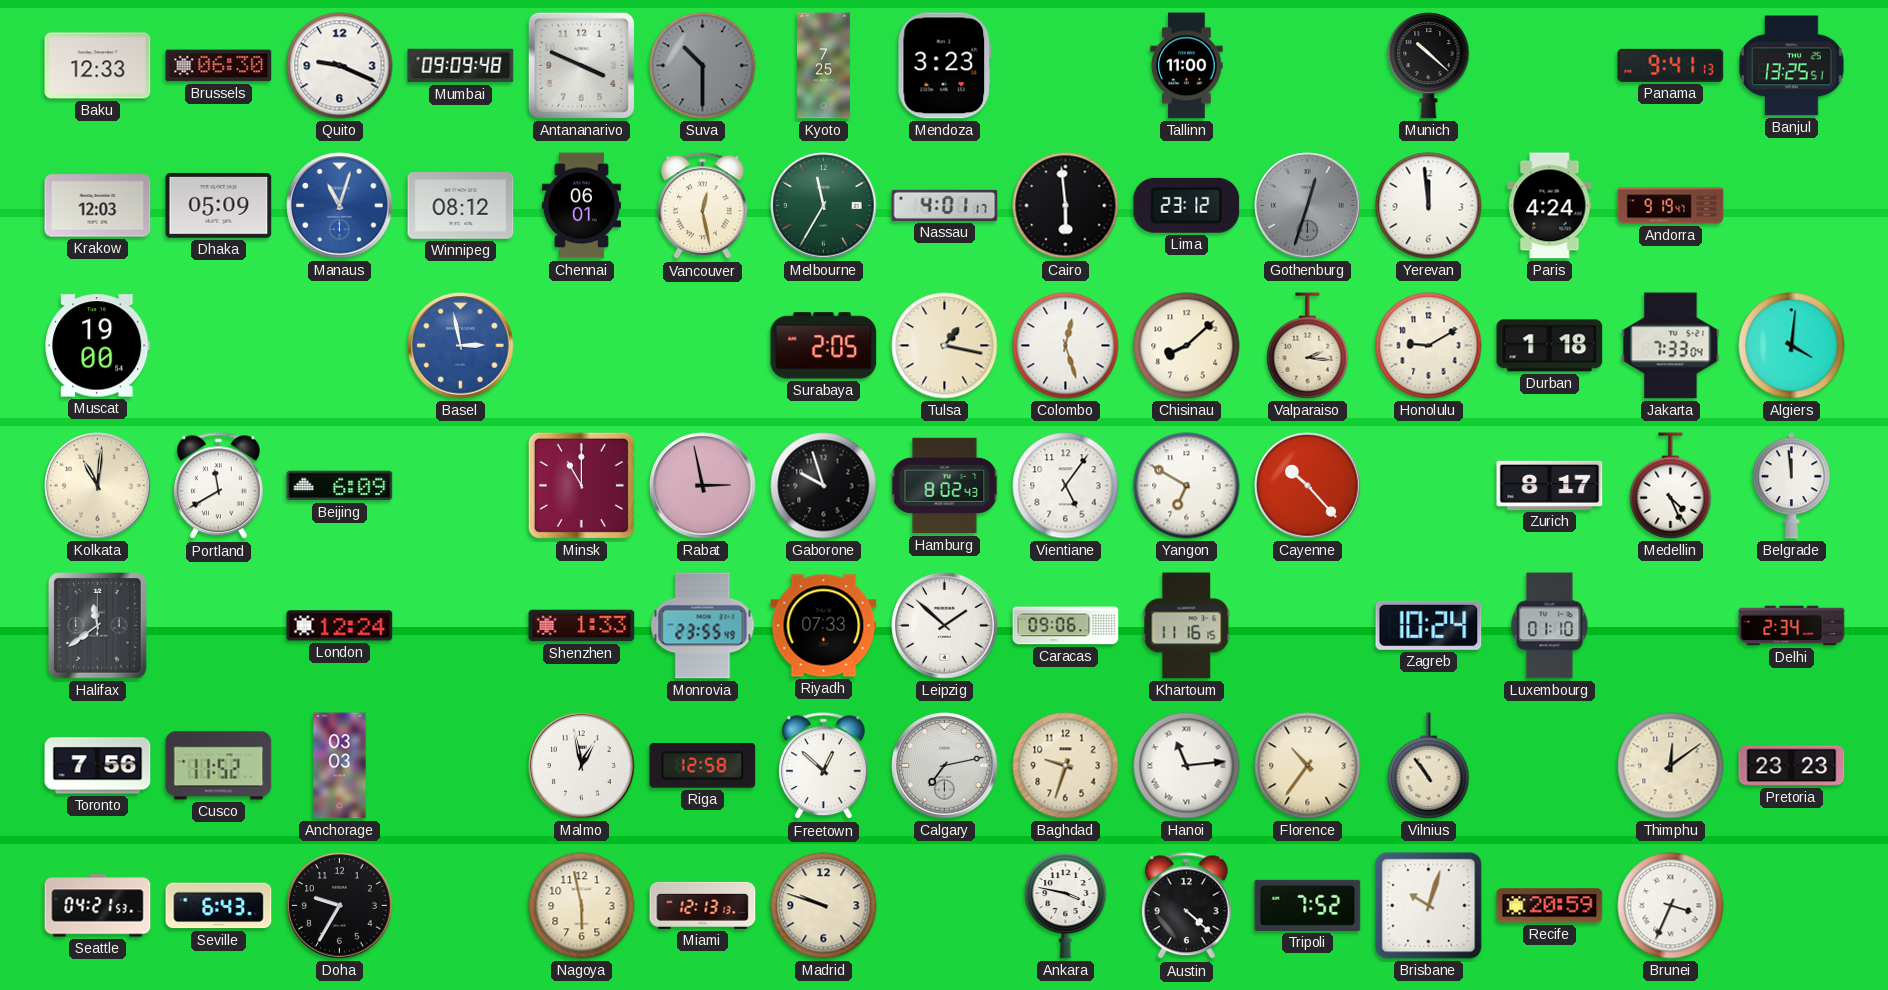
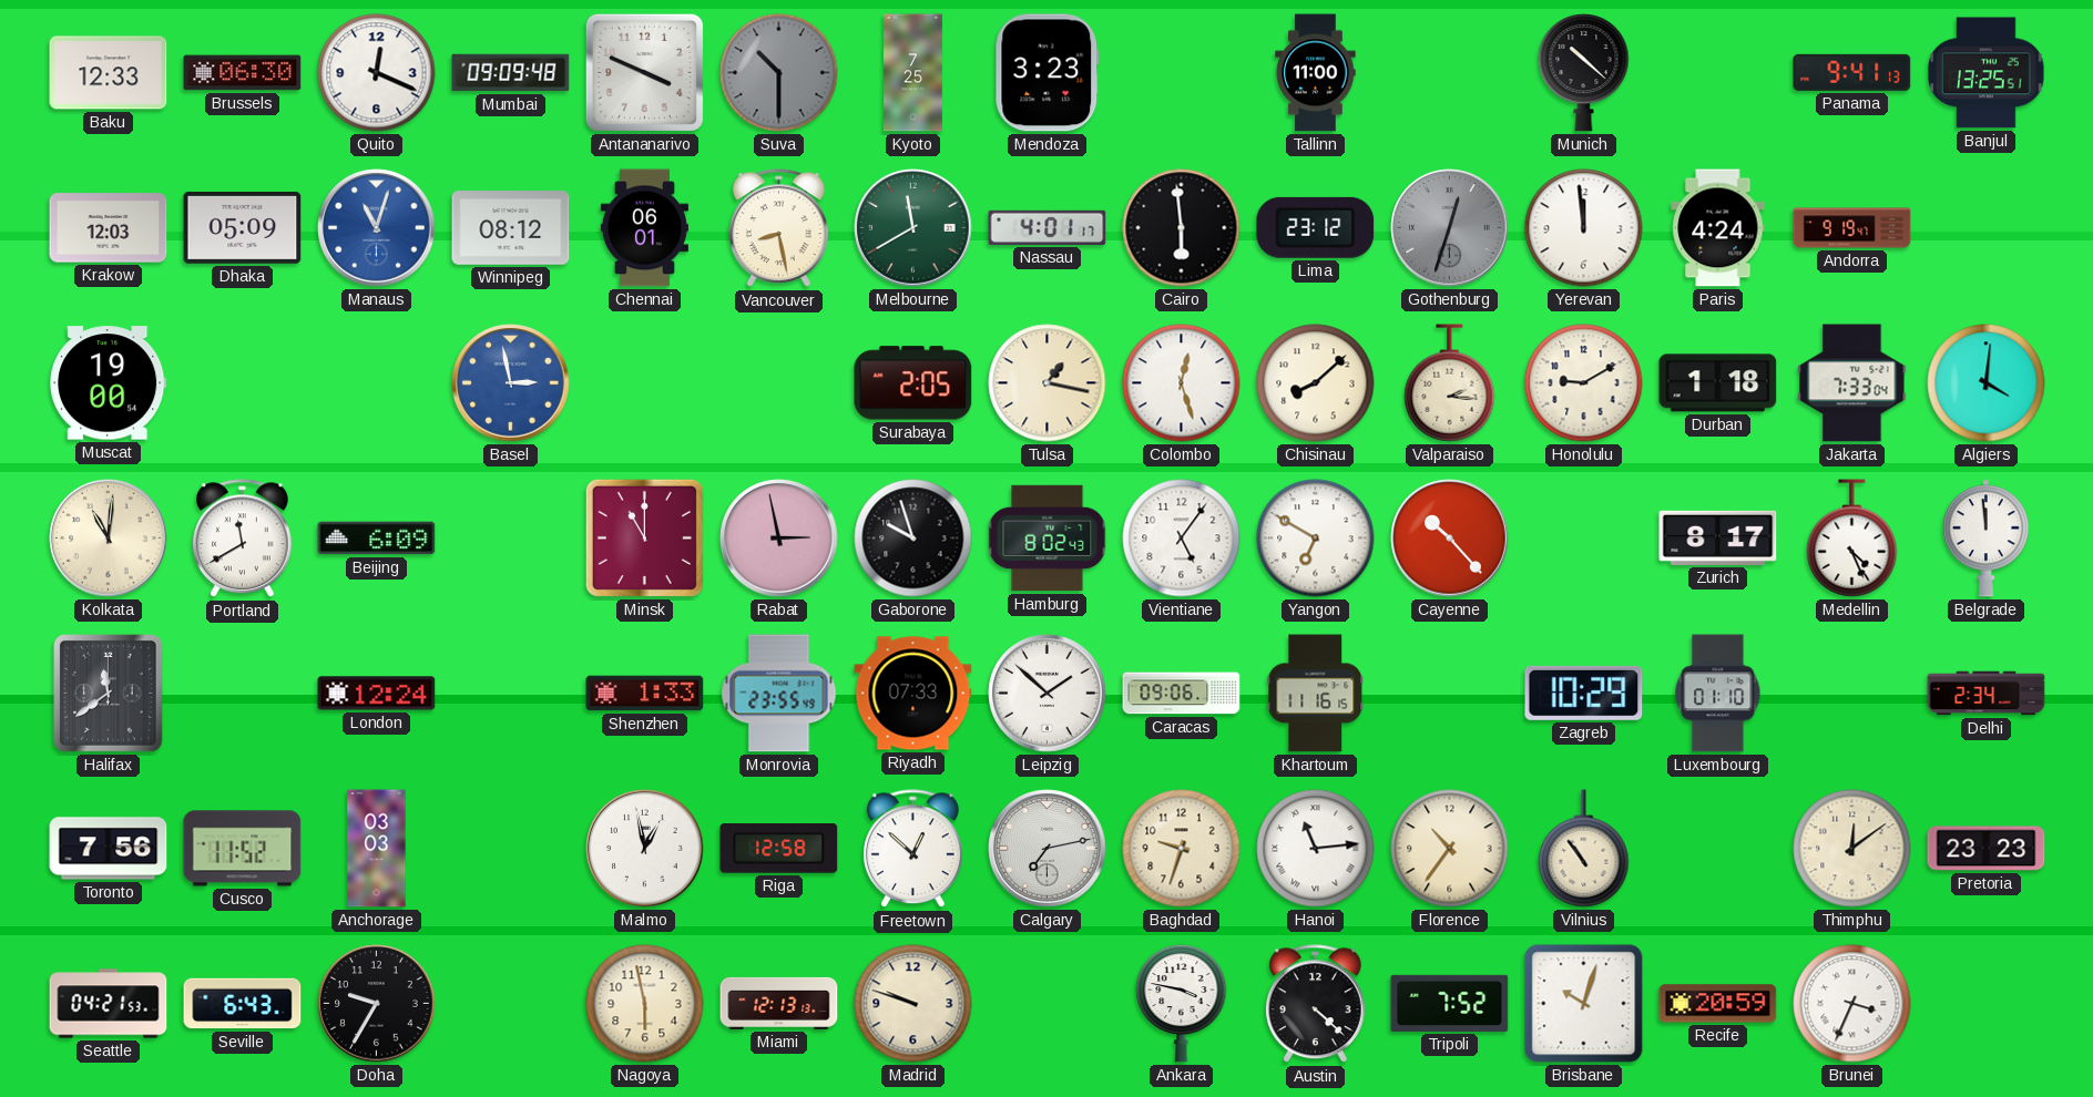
Quito: 9:19 -> 12:19 (377, 73)
Vancouver: 12:28 -> 8:28 (779, 228)
Melbourne: 11:35 -> 11:40 (913, 228)
Zagreb: 10:24 -> 10:29 (1584, 693)
